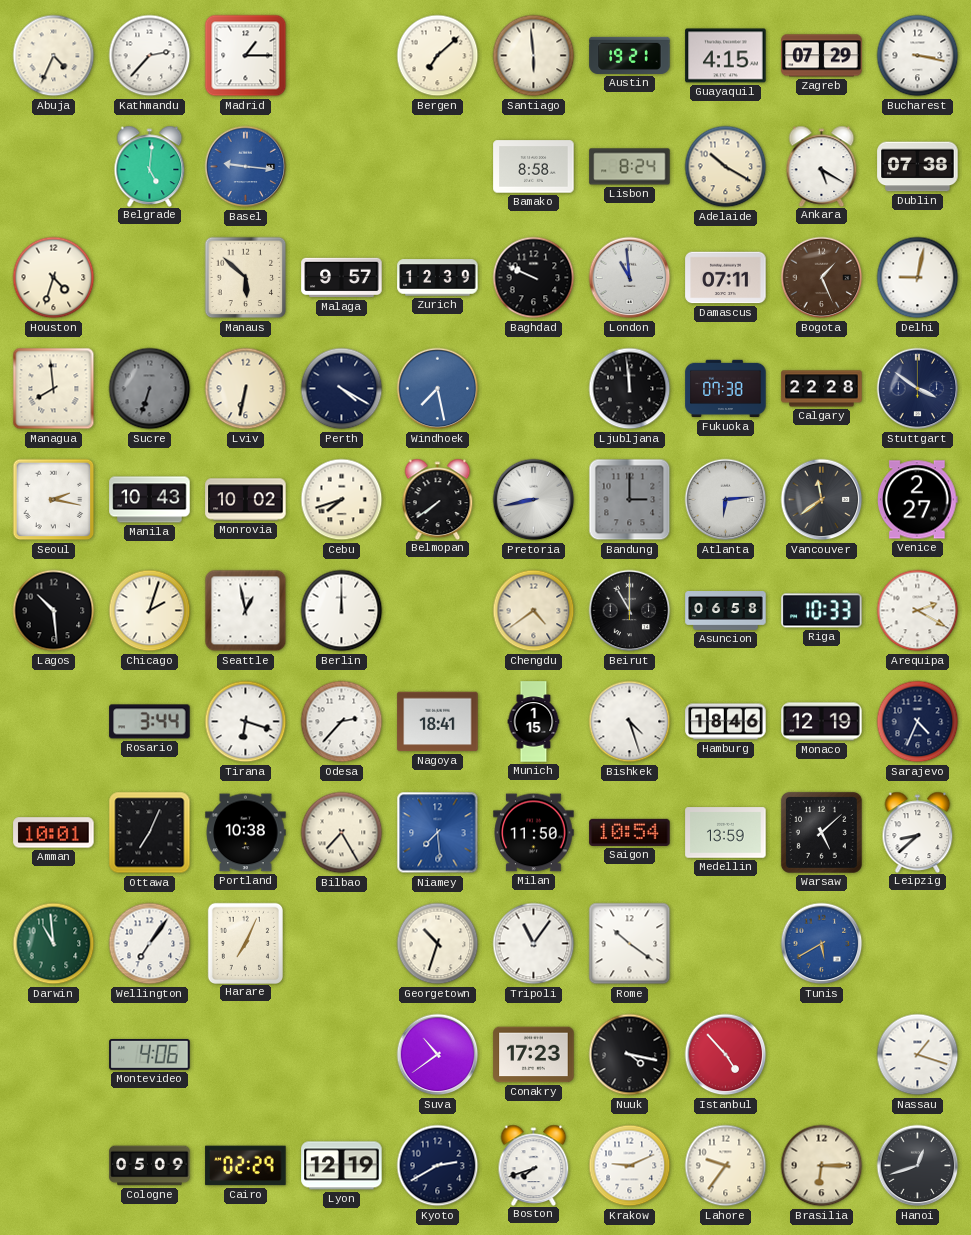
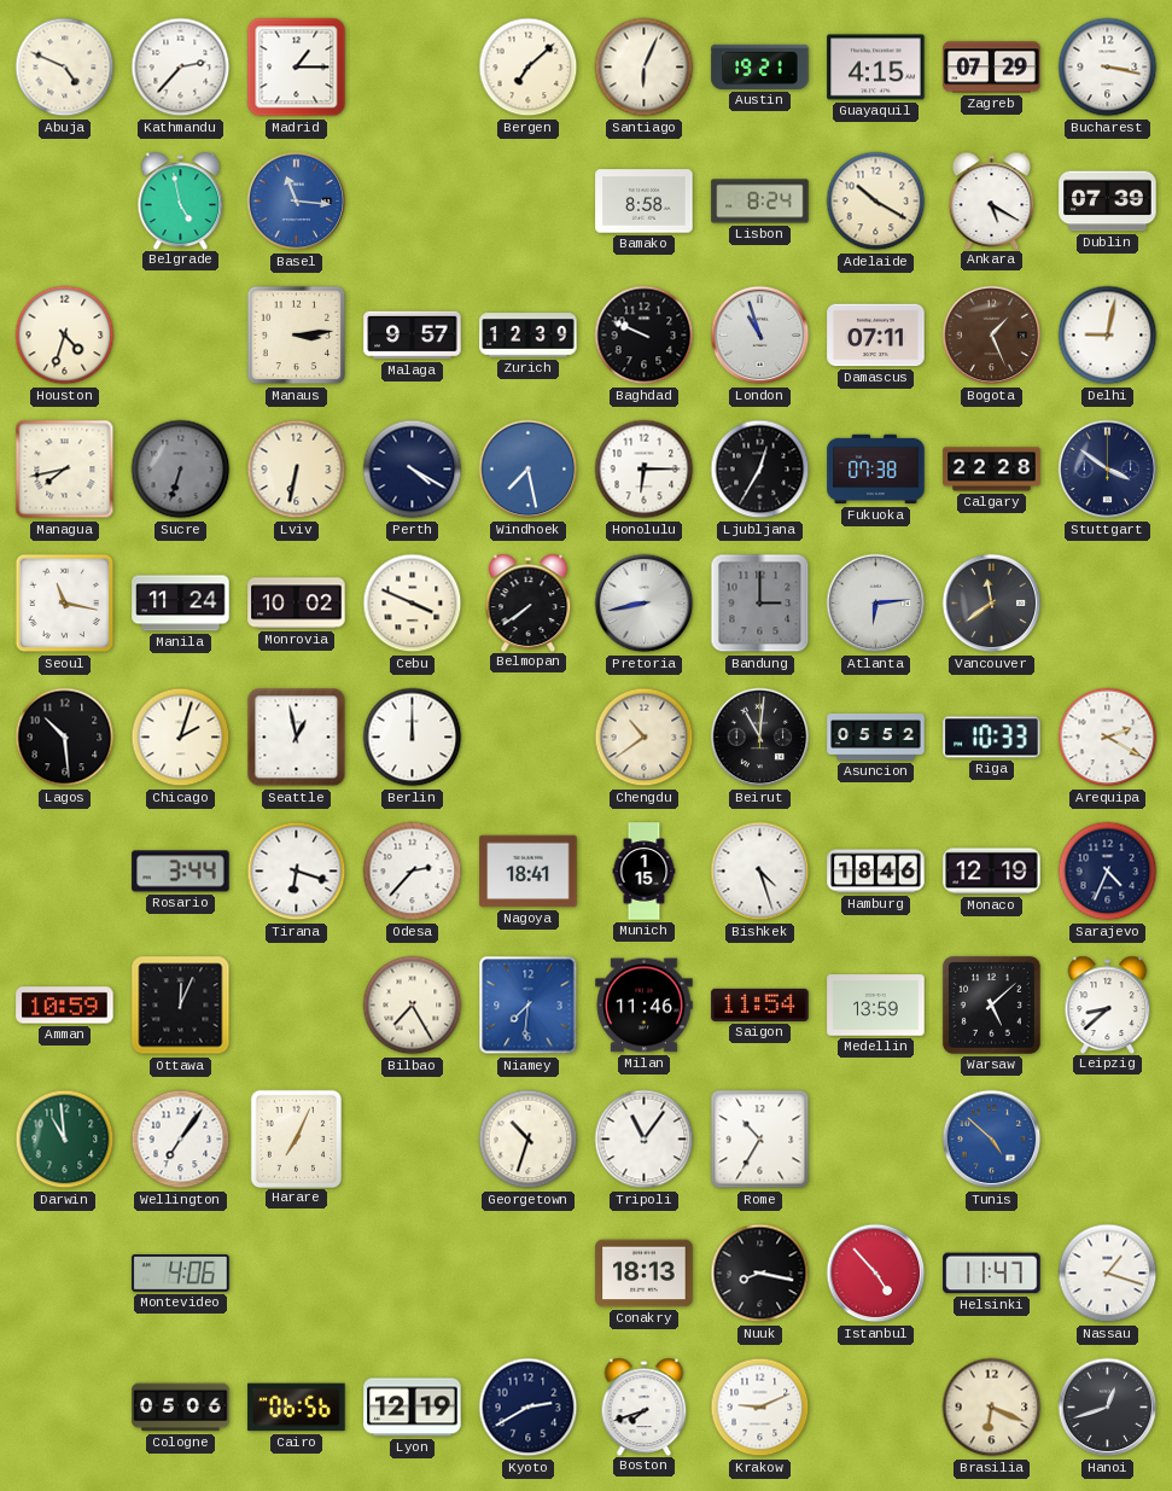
Abuja: 4:34 -> 4:49 (65, 68)
Santiago: 5:59 -> 6:04 (645, 68)
Belgrade: 5:01 -> 4:58 (181, 200)
Basel: 9:16 -> 11:16 (297, 202)
Dublin: 07:38 -> 07:39 (1108, 202)
Manaus: 5:52 -> 3:14 (297, 336)
London: 10:59 -> 10:57 (760, 336)
Managua: 7:59 -> 7:43 (65, 470)
Honolulu: none -> 6:15 (645, 470)
Ljubljana: 11:59 -> 12:35 (760, 470)
Seoul: 2:17 -> 11:17 (65, 604)
Manila: 10:43 -> 11:24 (181, 604)
Cebu: 7:42 -> 3:49 (413, 604)
Venice: 2:27 -> none (918, 500)
Chengdu: 4:39 -> 10:39 (645, 738)
Beirut: 11:00 -> 11:01 (760, 738)
Asuncion: 06:58 -> 05:52 (876, 738)
Amman: 10:01 -> 10:59 (65, 1006)
Ottawa: 7:04 -> 12:04 (181, 1006)
Portland: 10:38 -> none (246, 833)
Niamey: 7:29 -> 7:31 (529, 1006)
Milan: 11:50 -> 11:46 (645, 1006)
Saigon: 10:54 -> 11:54 (760, 1004)
Rome: 10:21 -> 10:35 (760, 1140)
Tunis: 5:40 -> 4:52 (992, 1140)
Suva: 10:39 -> none (438, 1055)
Conakry: 17:23 -> 18:13 (645, 1274)
Nuuk: 4:17 -> 8:17 (760, 1274)
Helsinki: none -> 11:47 (992, 1274)
Cologne: 05:09 -> 05:06 (181, 1408)
Cairo: 02:29 -> 06:56 (297, 1408)
Lahore: 9:36 -> none (726, 1166)
Brasilia: 6:15 -> 6:19 (992, 1408)
